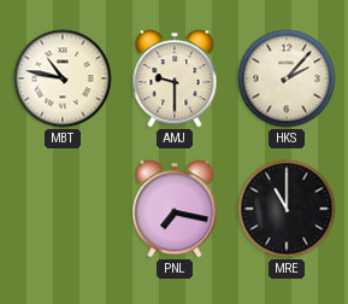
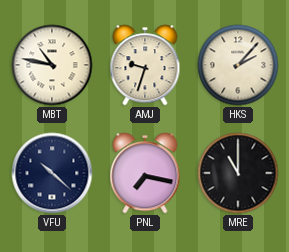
AMJ: 9:30 -> 9:33 (145, 65)
VFU: none -> 10:22 (52, 173)
